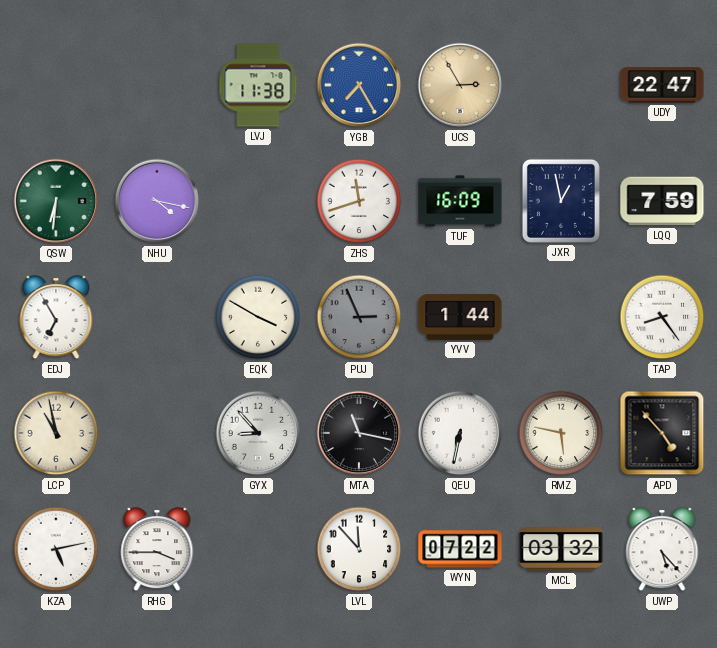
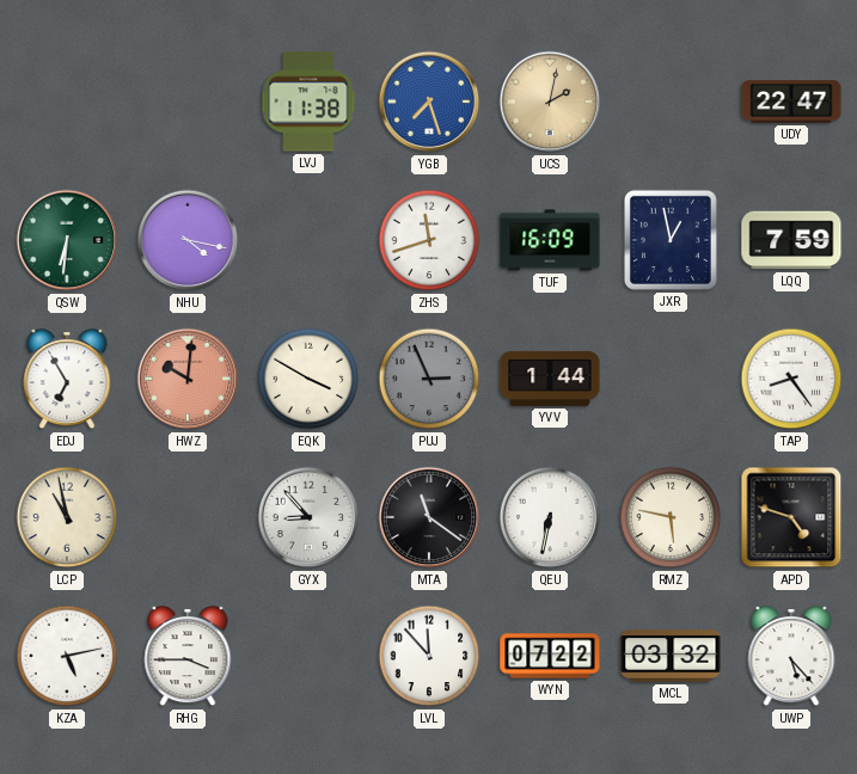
YGB: 7:25 -> 7:27 (429, 102)
UCS: 2:55 -> 2:02 (550, 102)
HWZ: none -> 10:01 (188, 379)
MTA: 11:17 -> 11:21 (429, 517)
APD: 4:53 -> 4:48 (791, 517)
